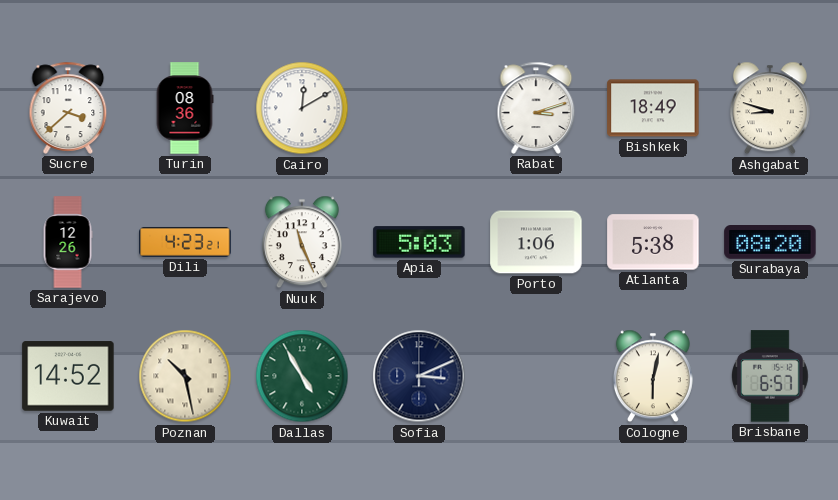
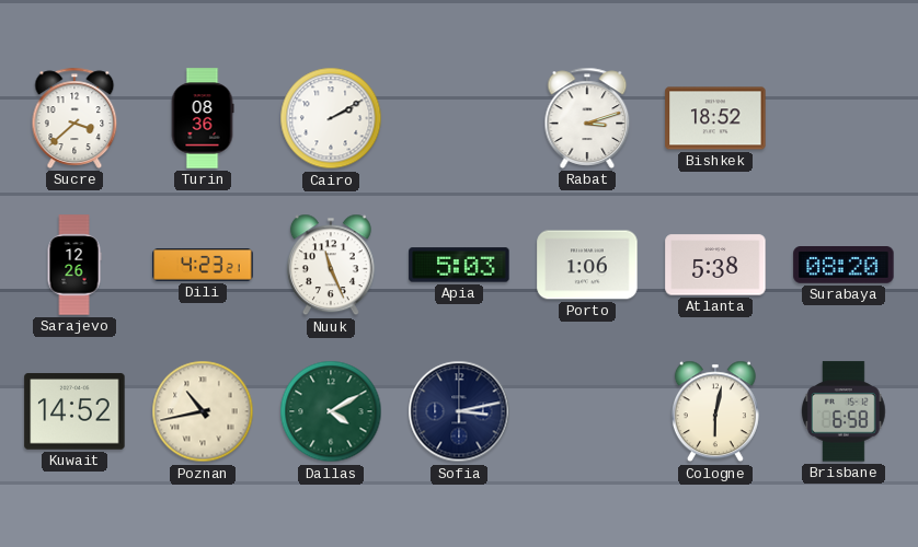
Cairo: 12:10 -> 2:10 (331, 118)
Bishkek: 18:49 -> 18:52 (715, 118)
Ashgabat: 8:48 -> none (770, 108)
Poznan: 10:28 -> 10:43 (203, 411)
Dallas: 4:55 -> 4:10 (331, 411)
Sofia: 3:11 -> 3:13 (459, 411)
Brisbane: 6:57 -> 6:58 (845, 411)
